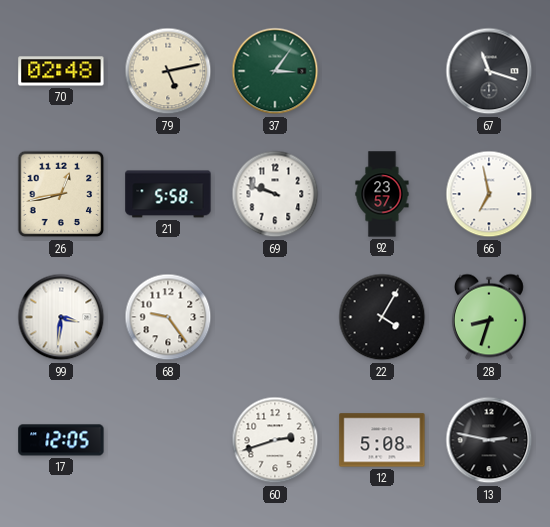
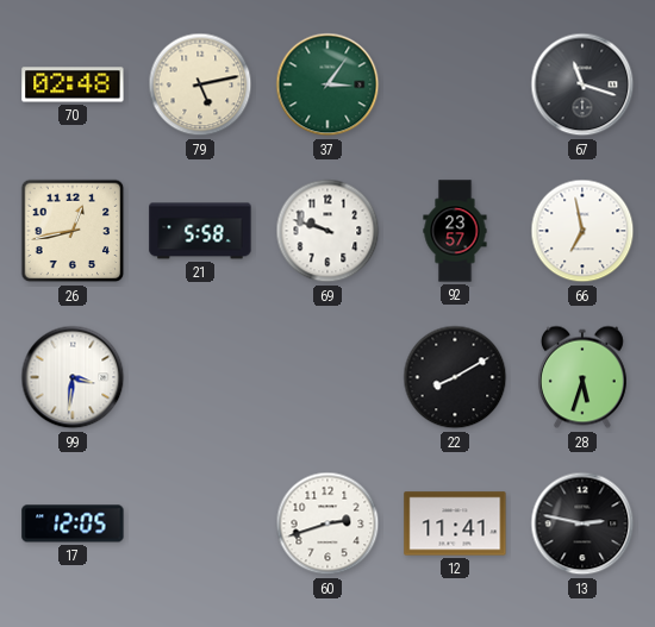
68: 9:24 -> none (168, 317)
22: 4:05 -> 8:10 (455, 377)
28: 8:33 -> 5:33 (582, 377)
12: 5:08 -> 11:41 (455, 523)
